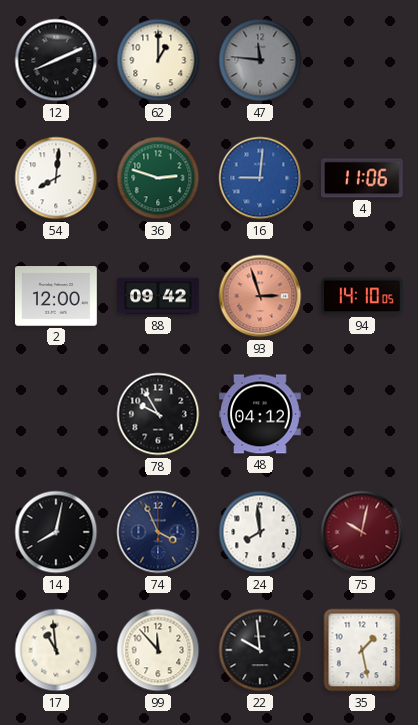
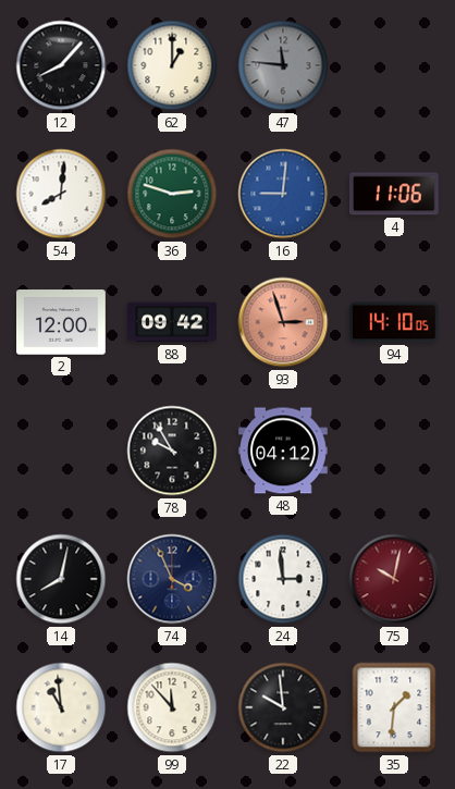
12: 8:11 -> 8:07 (61, 65)
24: 7:59 -> 2:59 (283, 579)
35: 1:28 -> 1:31 (394, 707)
